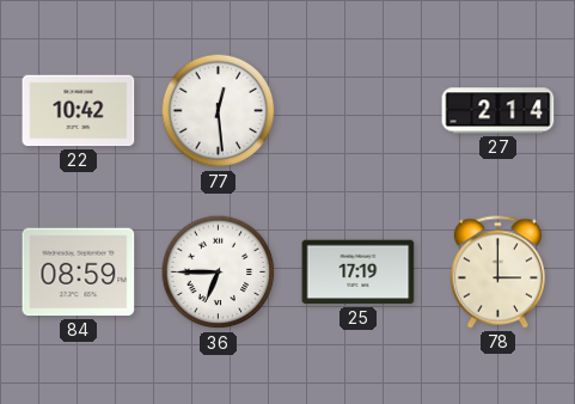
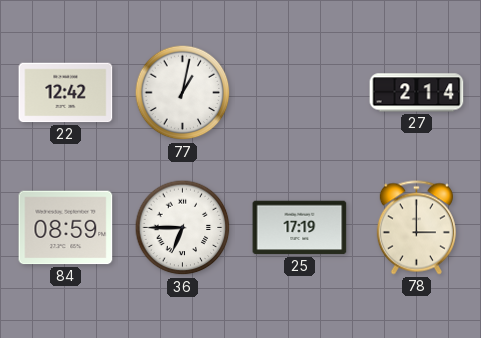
22: 10:42 -> 12:42 (66, 93)
77: 12:29 -> 1:02 (183, 93)
